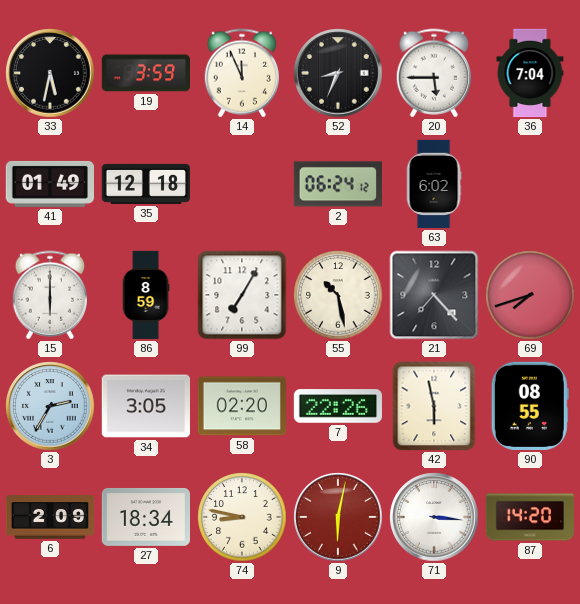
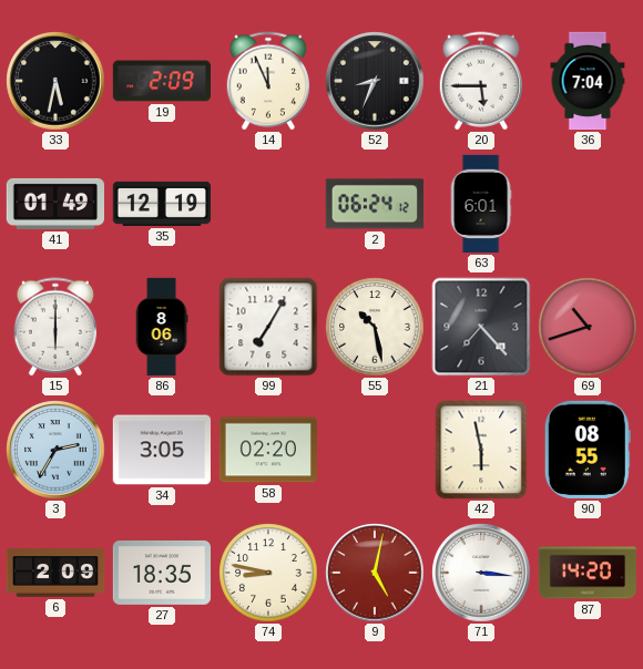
19: 3:59 -> 2:09 (161, 81)
35: 12:18 -> 12:19 (161, 204)
63: 6:02 -> 6:01 (481, 204)
86: 8:59 -> 8:06 (162, 327)
69: 7:42 -> 10:42 (588, 327)
7: 22:26 -> none (337, 406)
27: 18:34 -> 18:35 (161, 573)
9: 6:02 -> 5:02 (375, 573)
